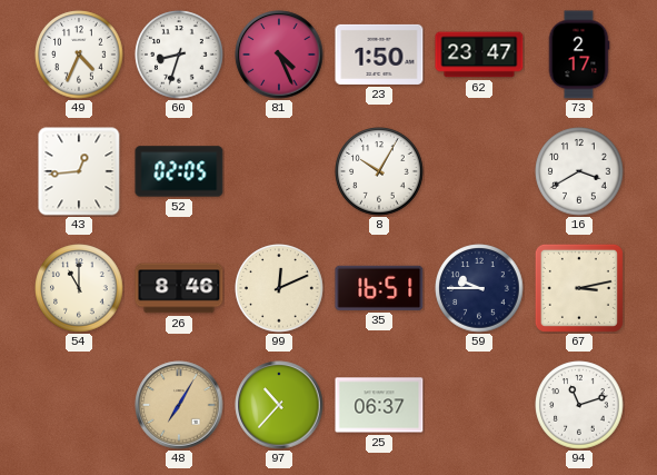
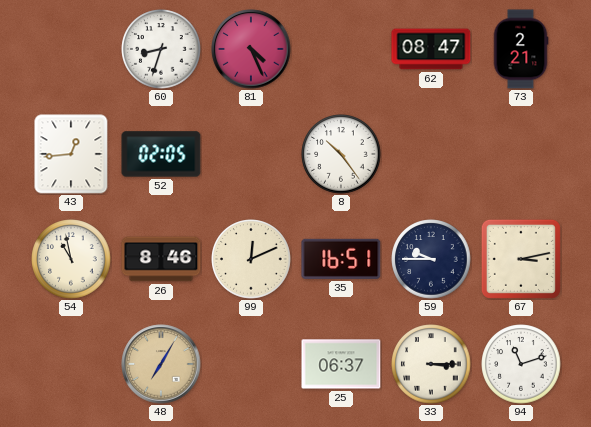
49: 4:34 -> none (79, 55)
23: 1:50 -> none (379, 55)
62: 23:47 -> 08:47 (431, 49)
73: 2:17 -> 2:21 (521, 49)
8: 10:05 -> 10:24 (341, 154)
16: 3:40 -> none (579, 171)
54: 11:00 -> 10:58 (71, 259)
97: 10:37 -> none (279, 405)
33: none -> 3:15 (431, 364)
